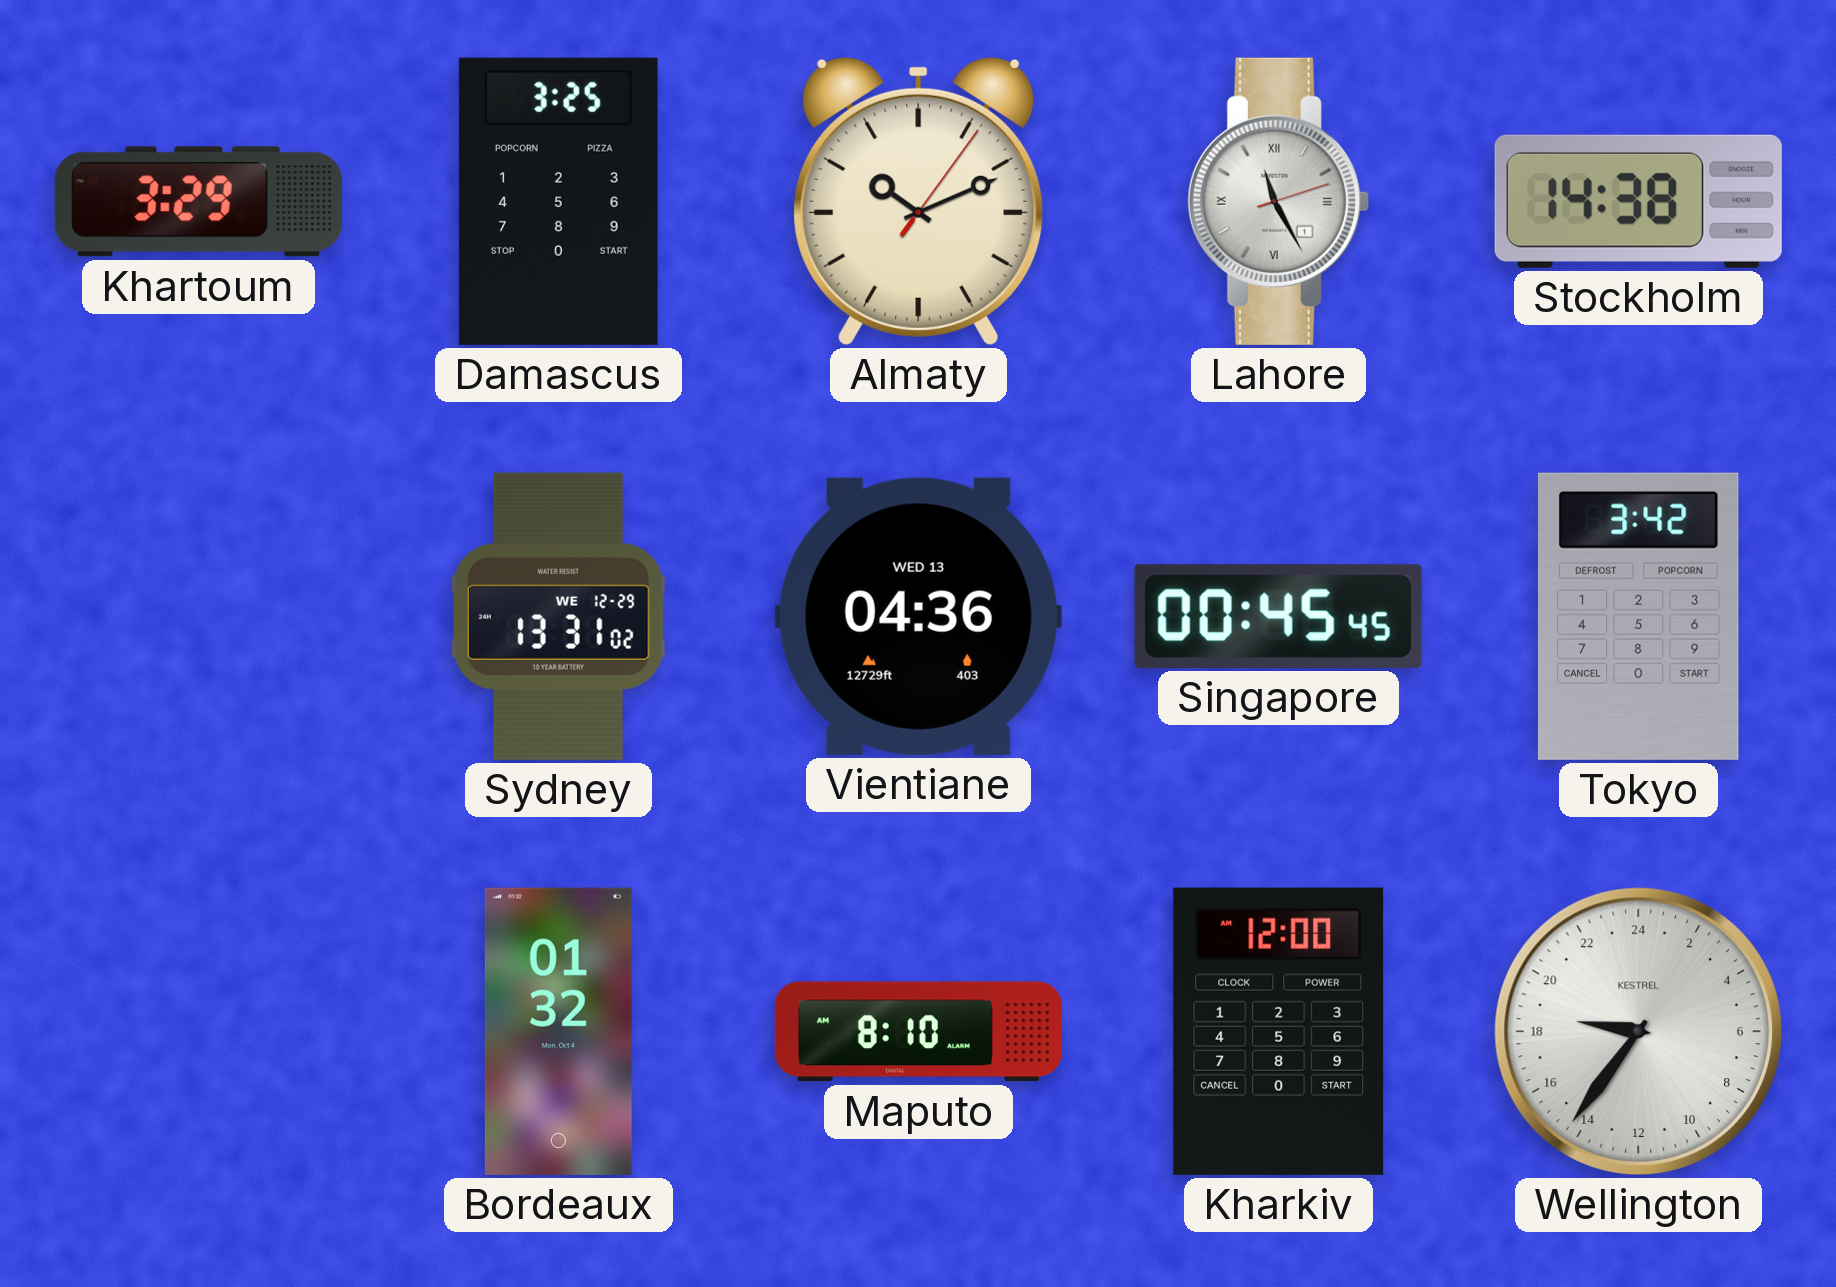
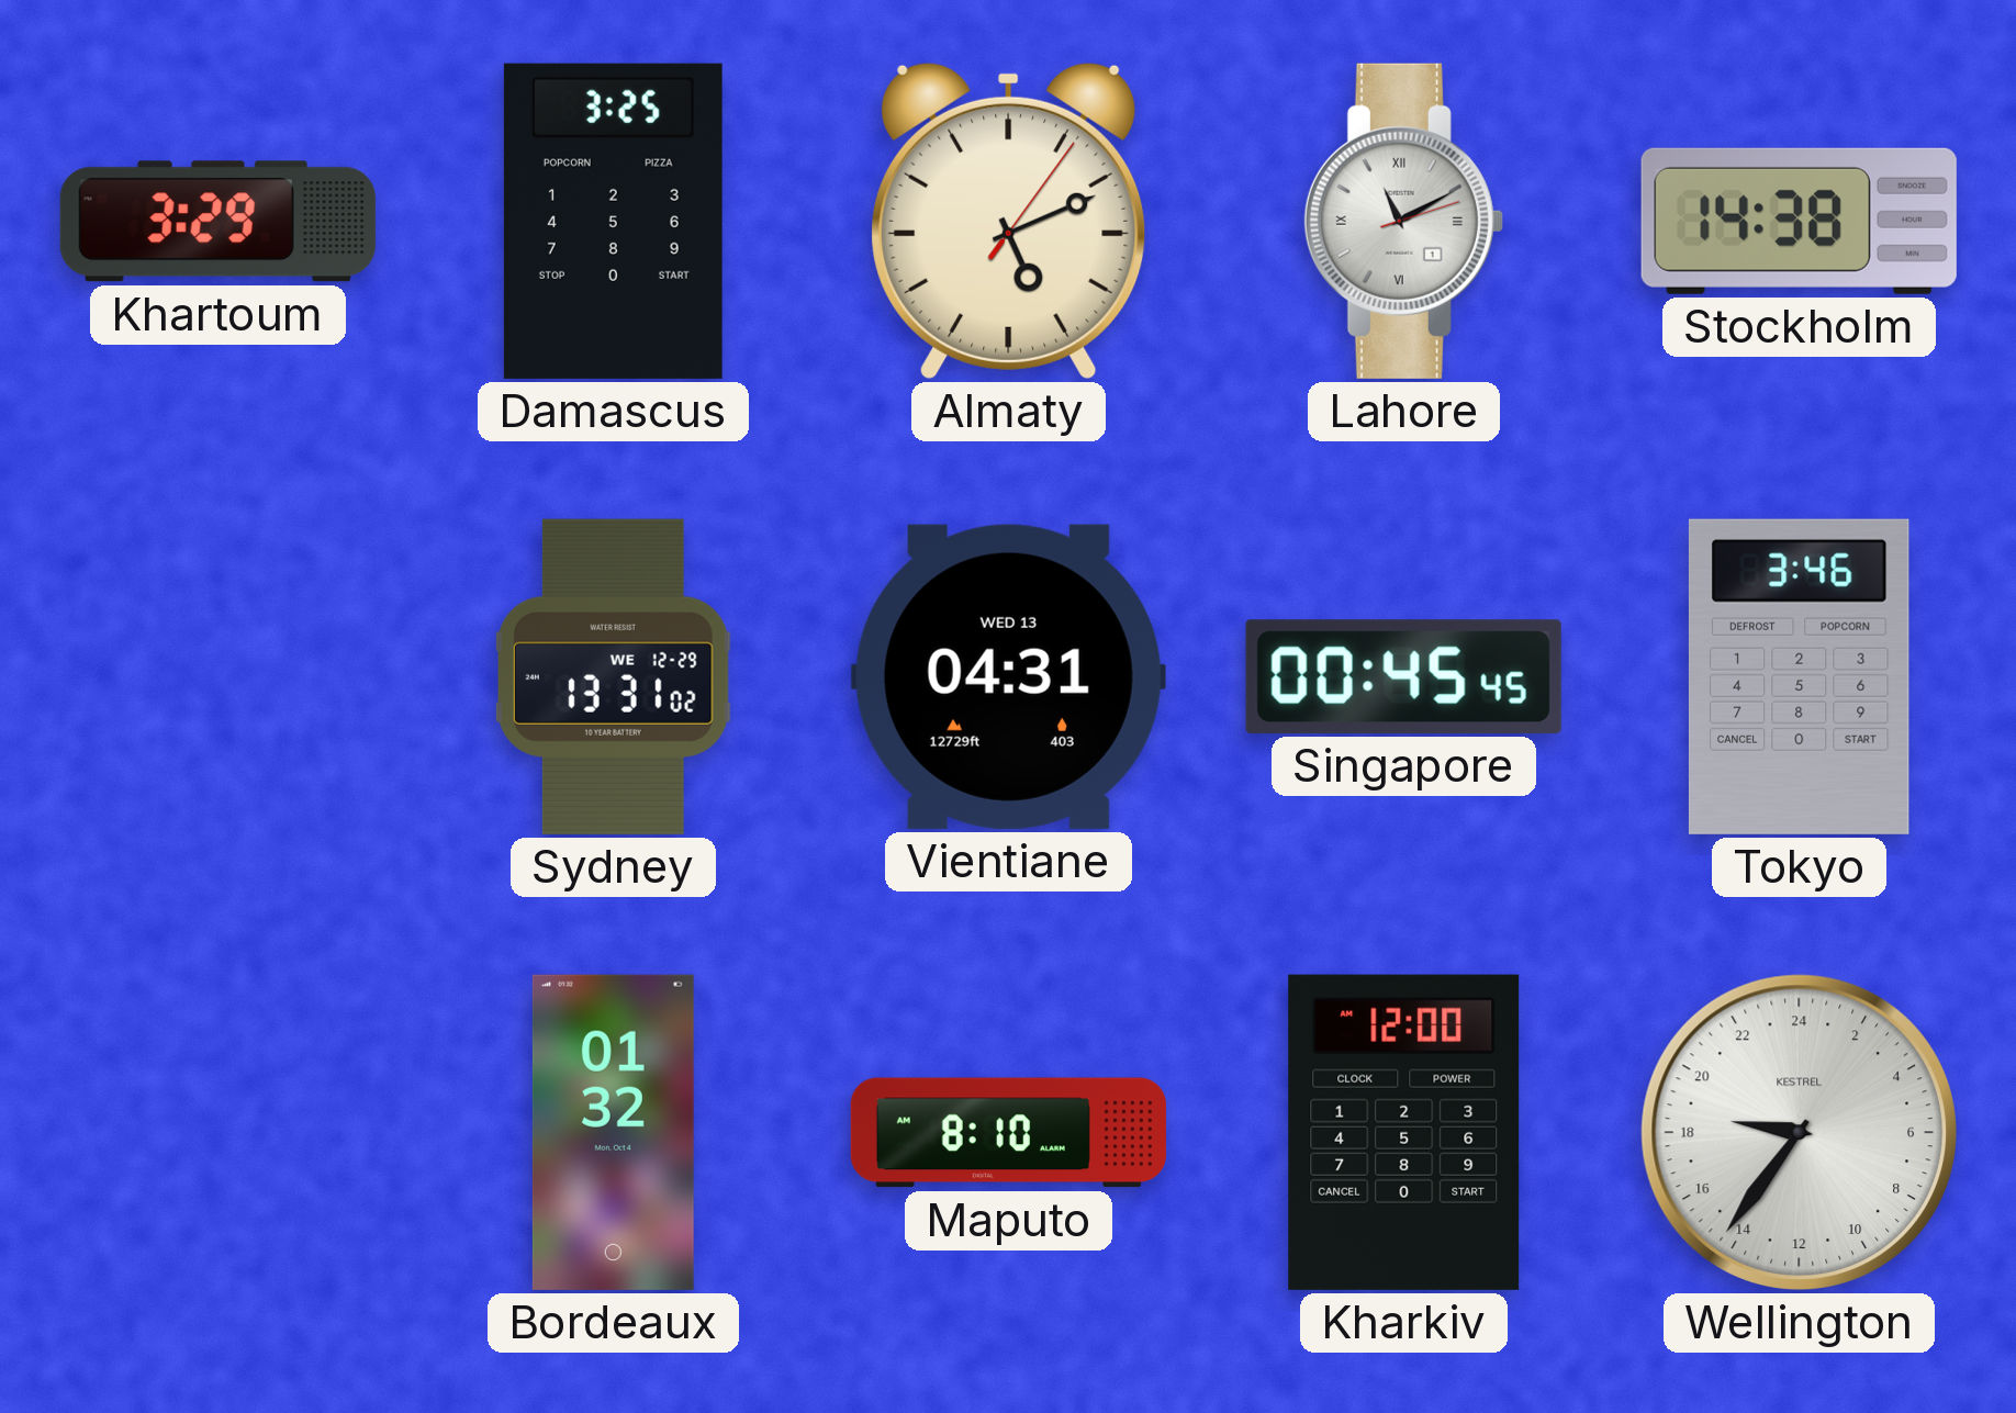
Almaty: 10:11 -> 5:11 (1009, 221)
Lahore: 11:25 -> 11:10 (1403, 221)
Vientiane: 04:36 -> 04:31 (1008, 676)
Tokyo: 3:42 -> 3:46 (1799, 676)
